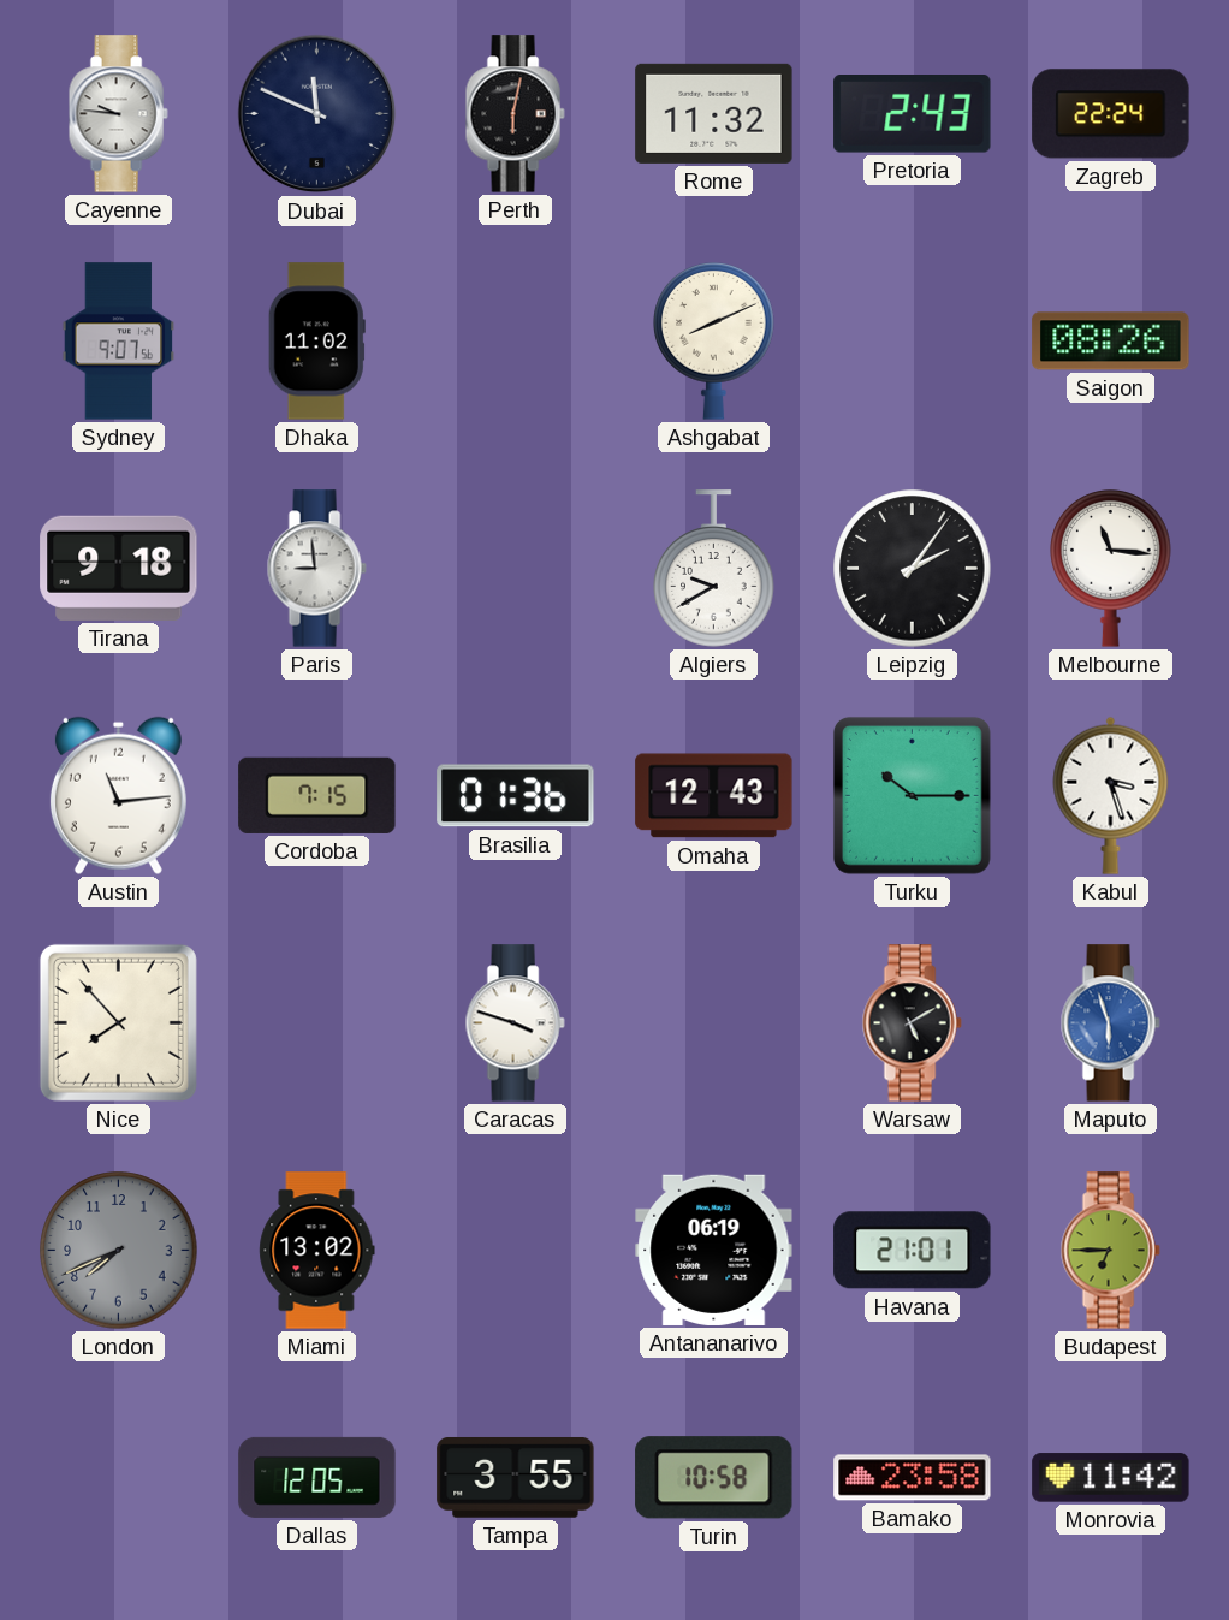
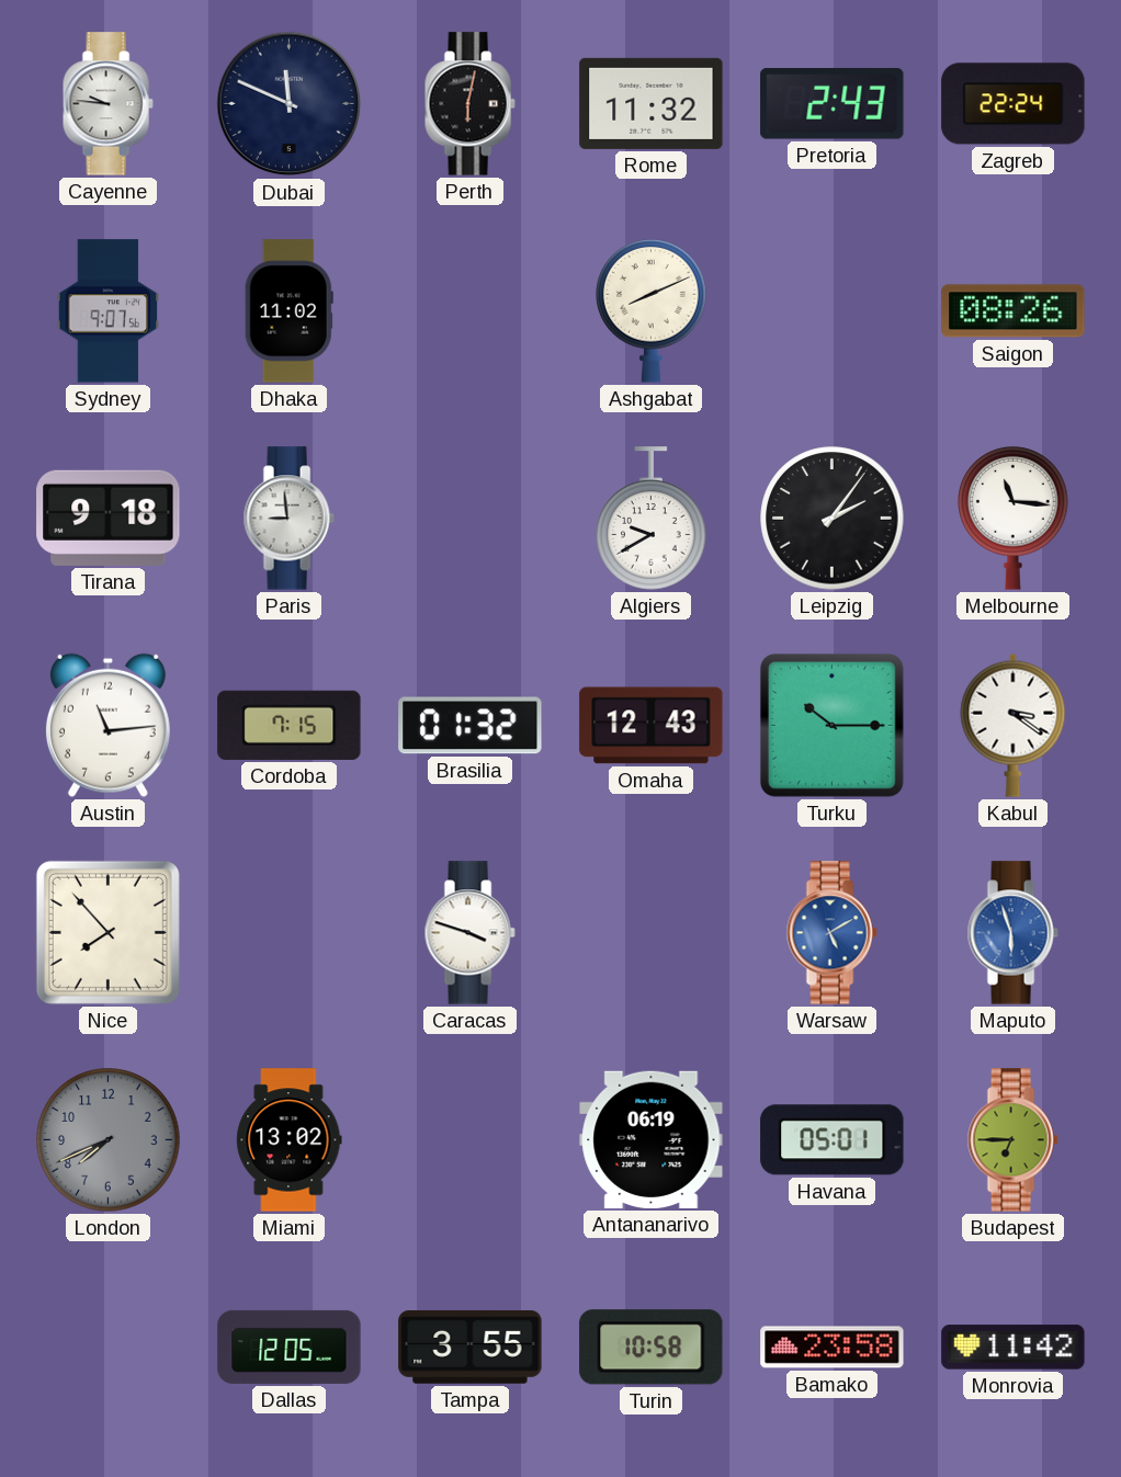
Brasilia: 01:36 -> 01:32 (471, 726)
Kabul: 3:27 -> 3:21 (1014, 725)
Warsaw dial: black -> blue (831, 933)
Havana: 21:01 -> 05:01 (833, 1140)
